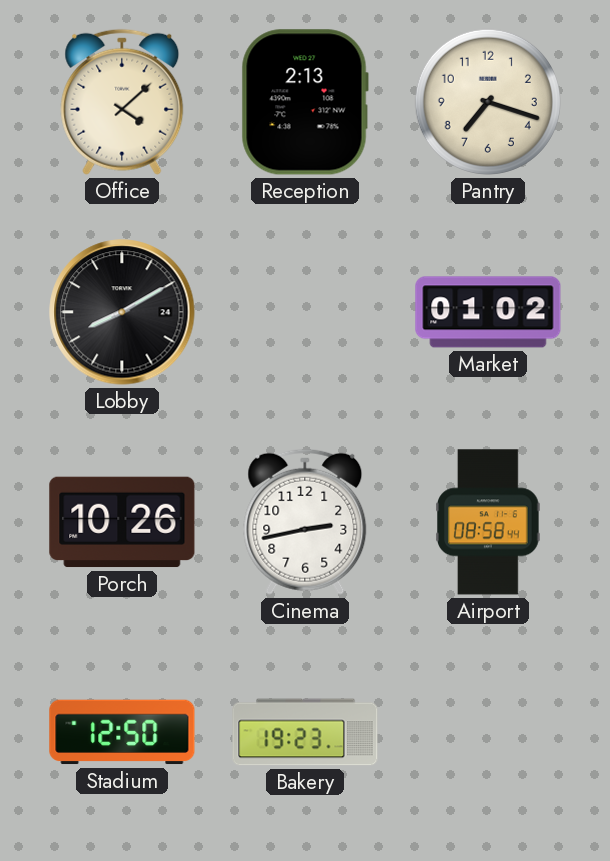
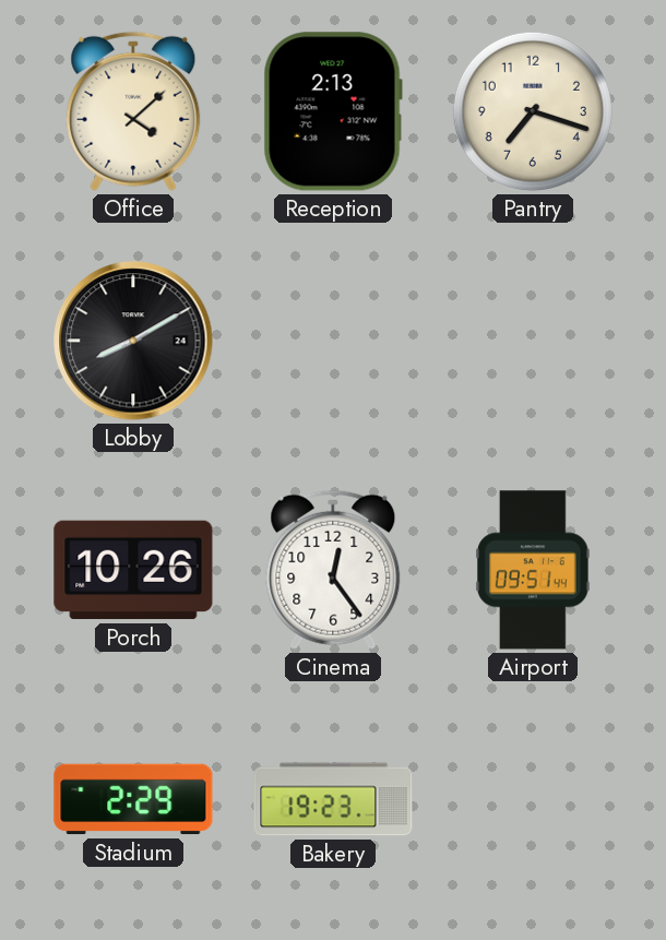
Market: 01:02 -> none (488, 312)
Cinema: 2:43 -> 12:24 (333, 570)
Airport: 08:58 -> 09:51 (534, 570)
Stadium: 12:50 -> 2:29 (133, 799)
